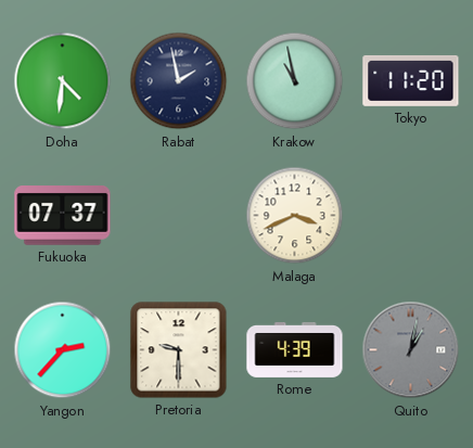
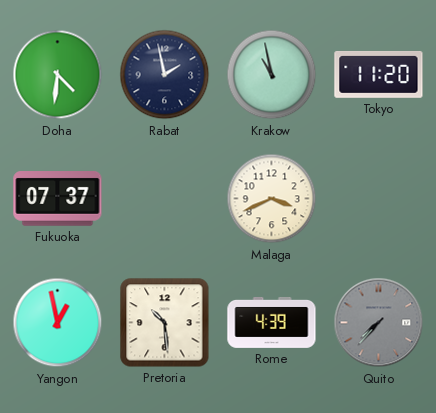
Yangon: 2:37 -> 12:58 (58, 323)
Pretoria: 9:30 -> 10:29 (165, 323)
Quito: 1:02 -> 7:37 (379, 323)
